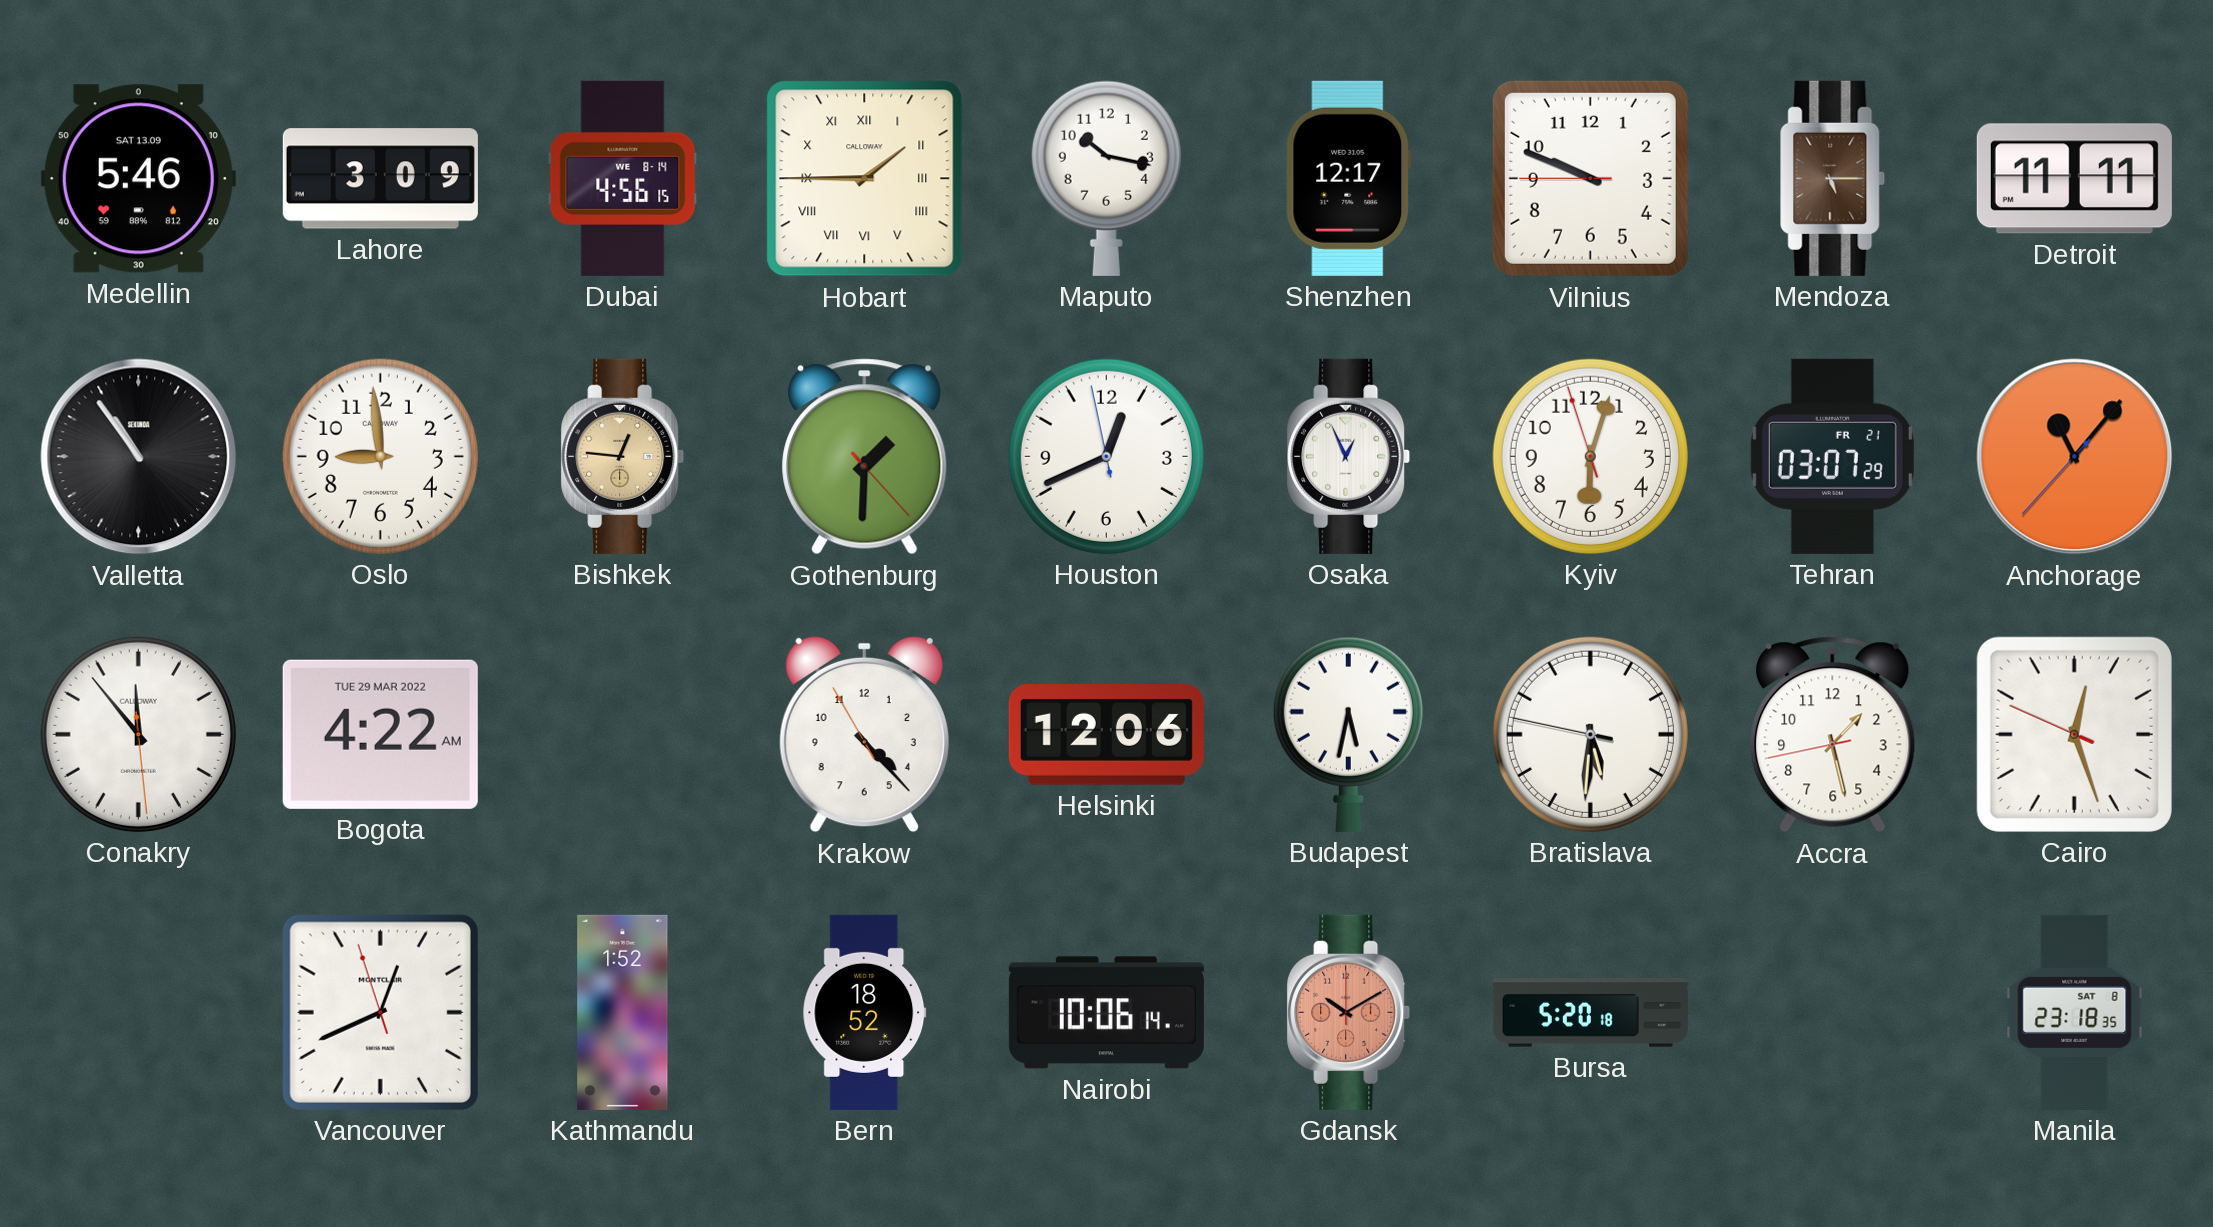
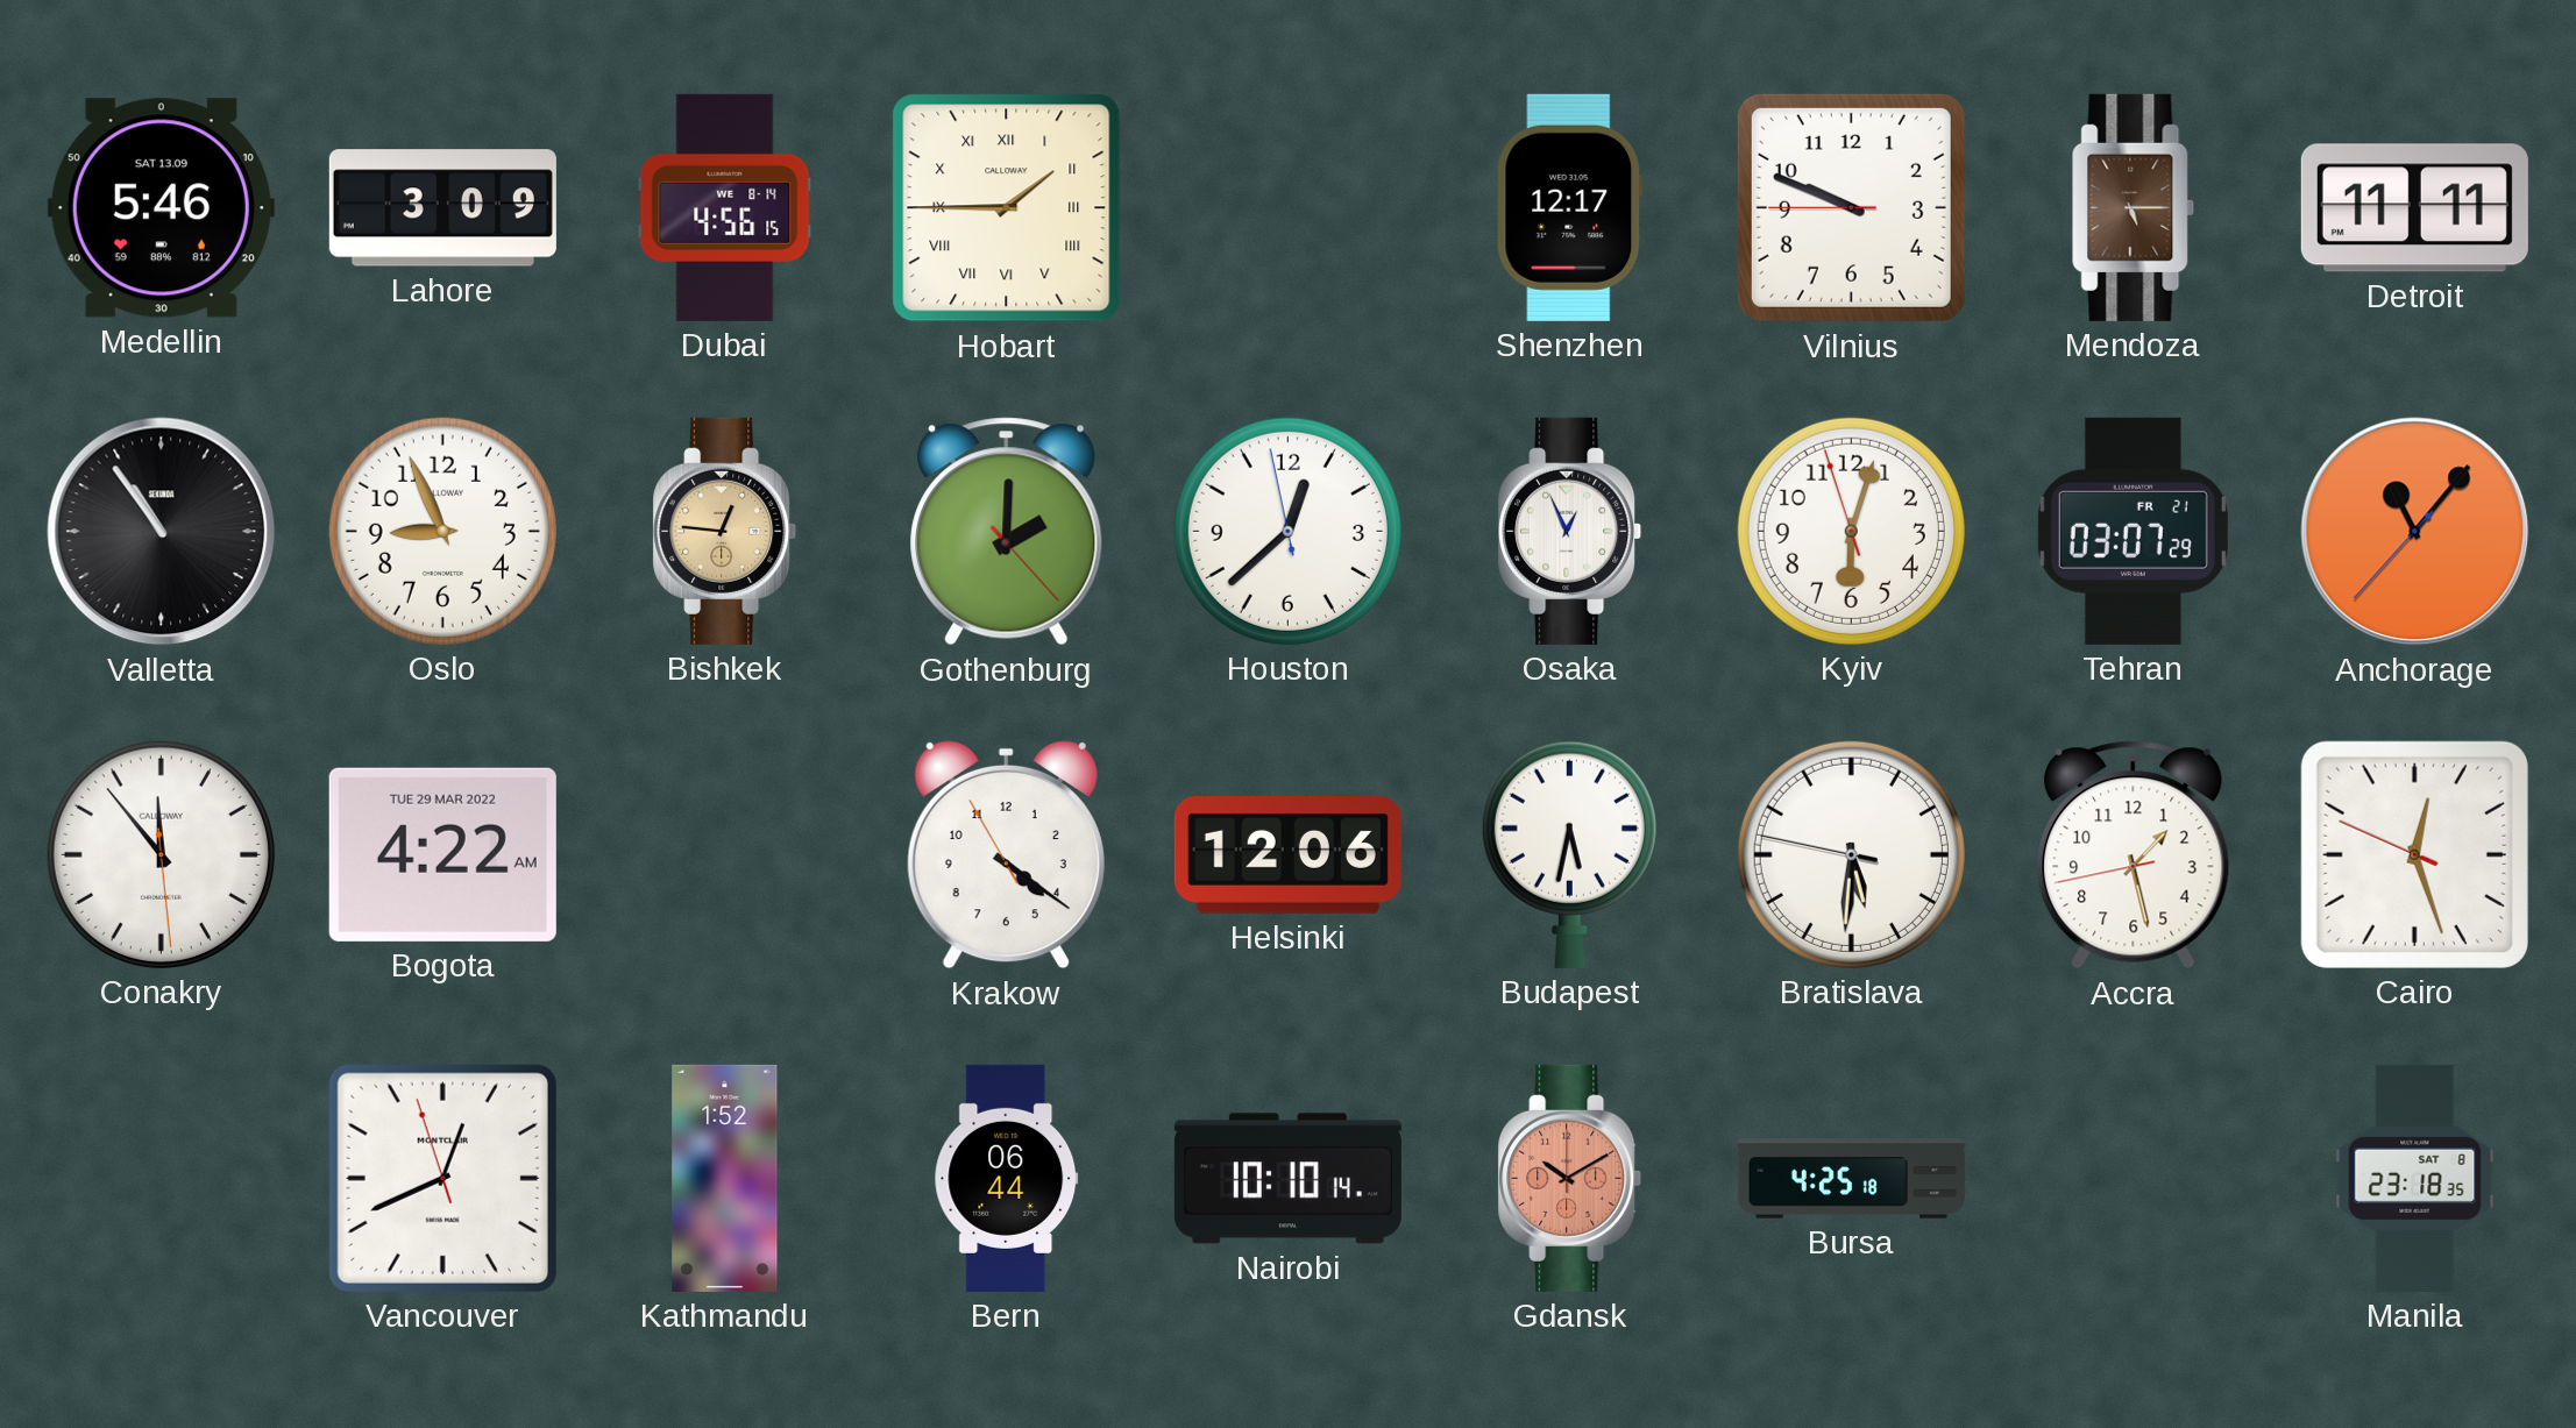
Maputo: 10:17 -> none (1106, 178)
Oslo: 8:59 -> 8:56 (442, 531)
Gothenburg: 1:30 -> 2:00 (1007, 532)
Houston: 12:40 -> 12:37 (1287, 531)
Krakow: 4:22 -> 4:20 (1006, 854)
Bern: 18:52 -> 06:44 (1007, 1178)
Nairobi: 10:06 -> 10:10 (1287, 1179)
Bursa: 5:20 -> 4:25 (1851, 1179)
